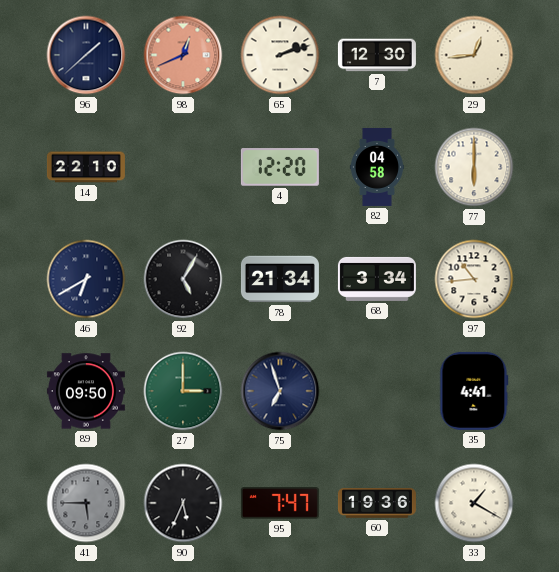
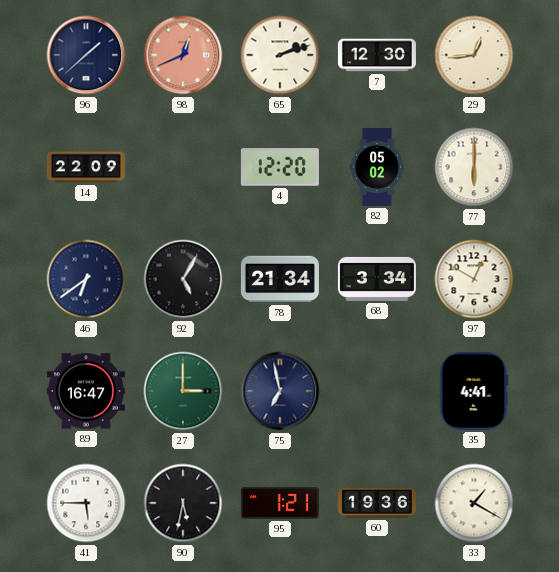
14: 22:10 -> 22:09 (86, 167)
82: 04:58 -> 05:02 (377, 167)
46: 6:40 -> 6:39 (86, 279)
97: 10:44 -> 12:50 (474, 279)
89: 09:50 -> 16:47 (86, 391)
75: 6:57 -> 6:58 (280, 391)
41 dial: grey -> white (86, 503)
90: 5:34 -> 5:32 (183, 503)
95: 7:47 -> 1:21 (280, 503)
